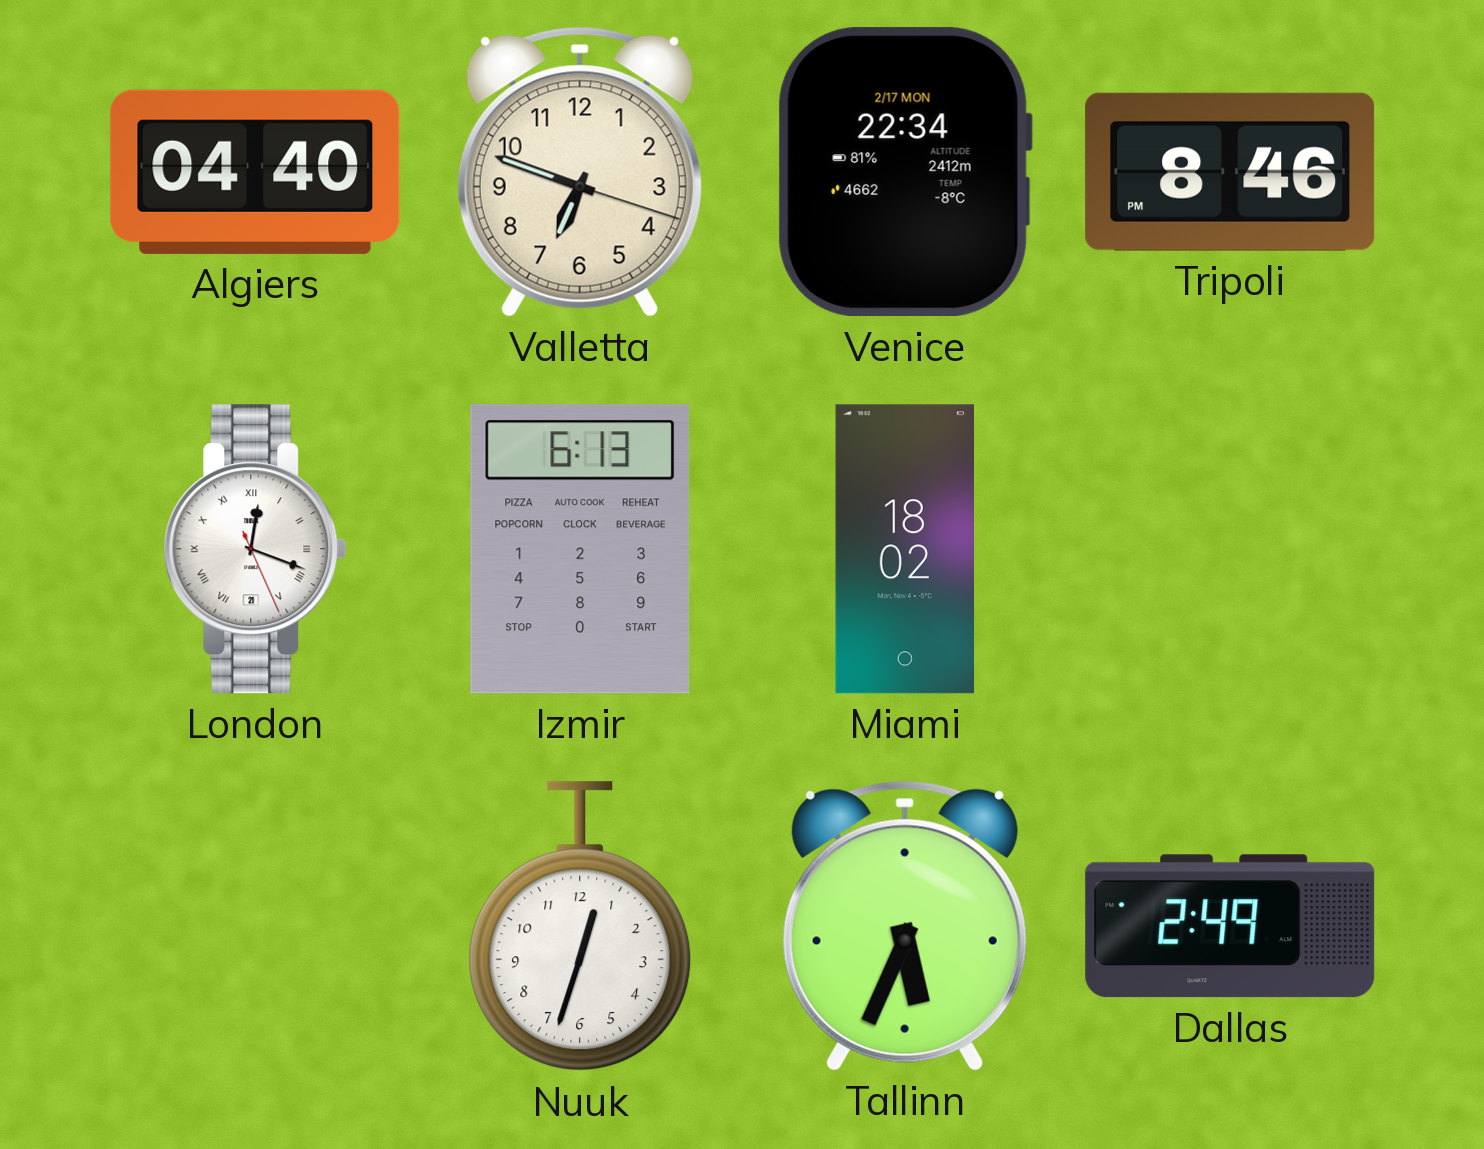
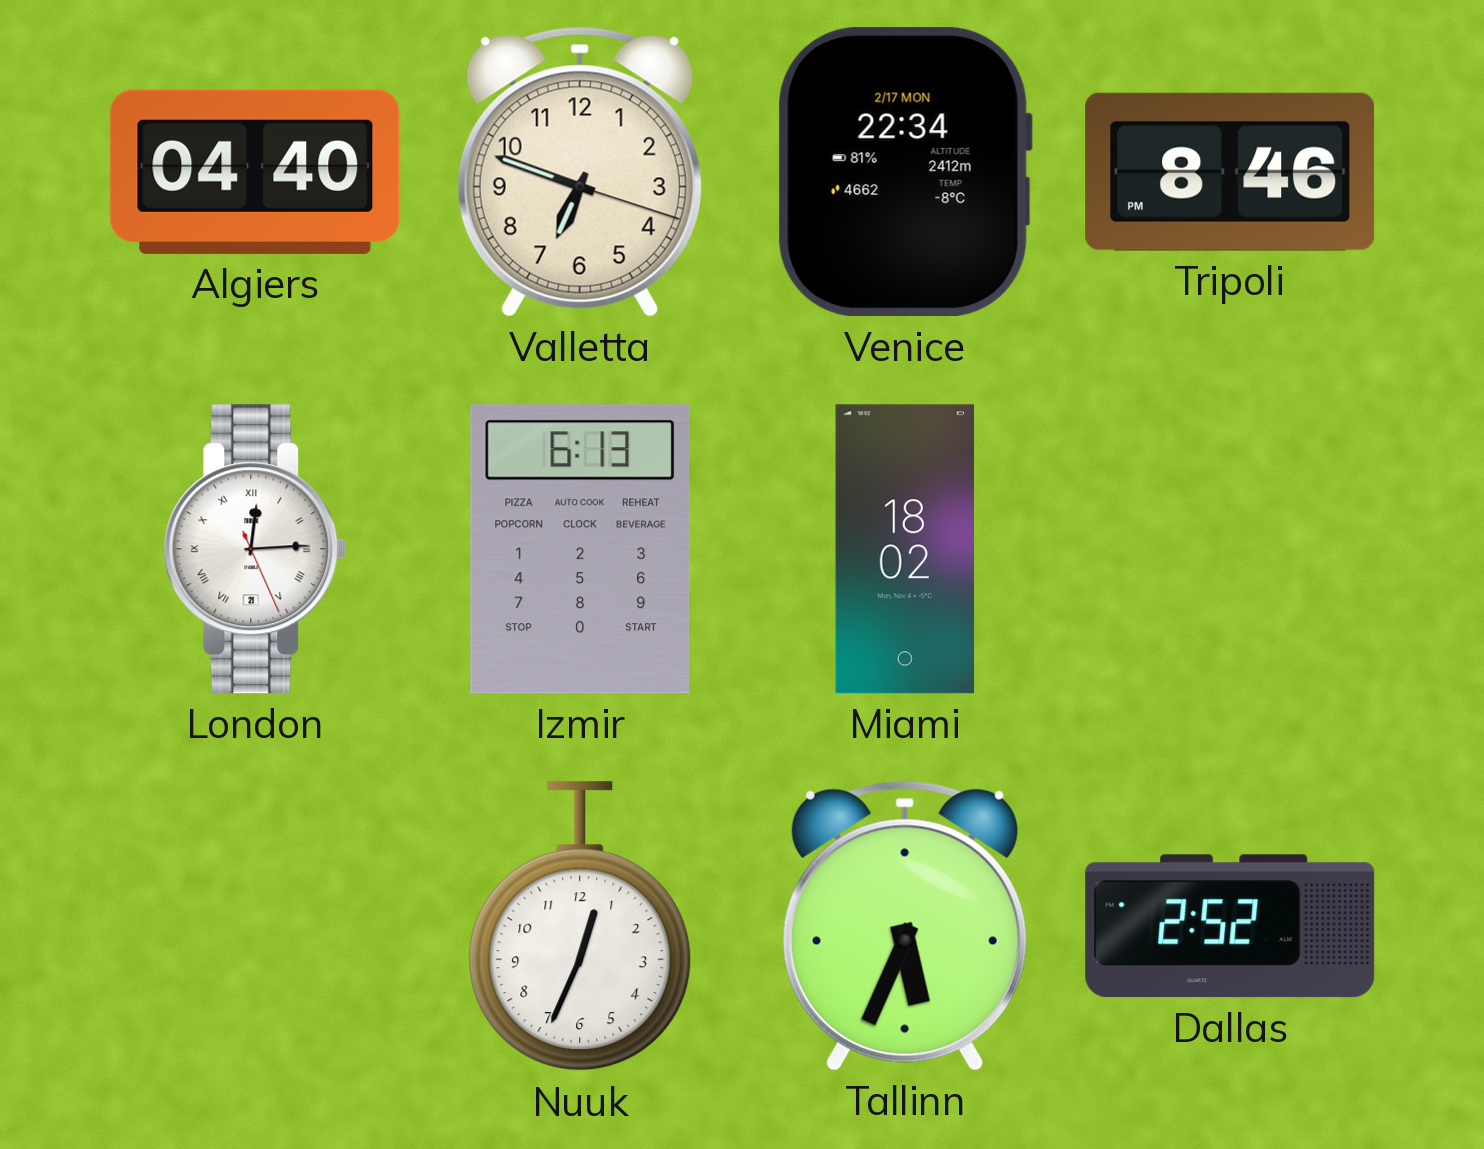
London: 12:18 -> 12:14 (255, 549)
Nuuk: 12:33 -> 12:34 (580, 927)
Dallas: 2:49 -> 2:52 (1230, 926)
